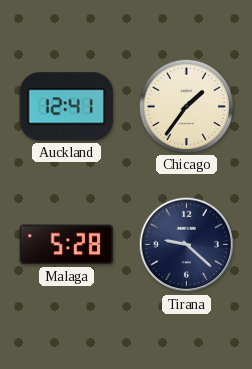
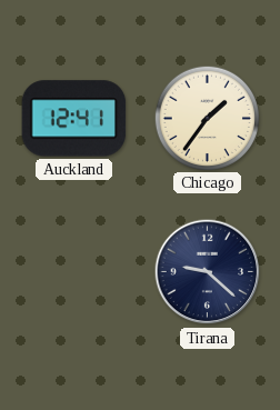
Malaga: 5:28 -> none (67, 245)
